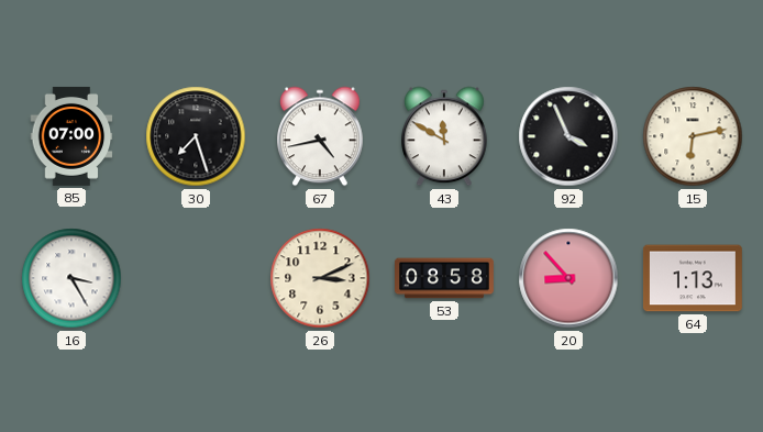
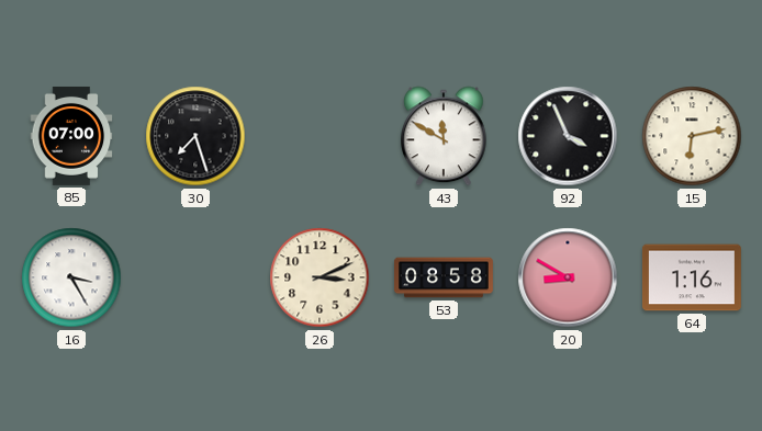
67: 4:43 -> none (321, 136)
20: 8:53 -> 8:50 (568, 277)
64: 1:13 -> 1:16 (692, 277)
